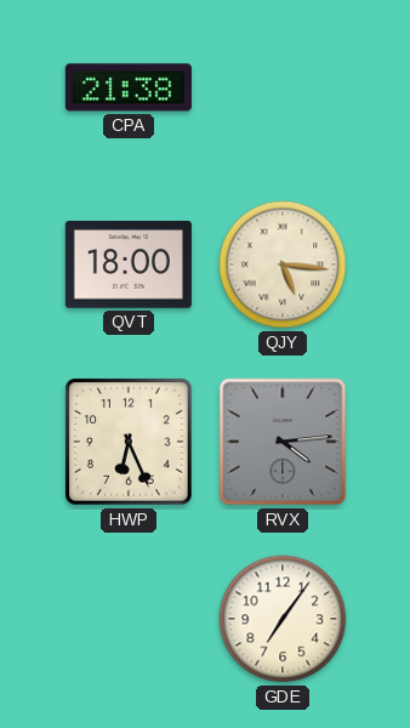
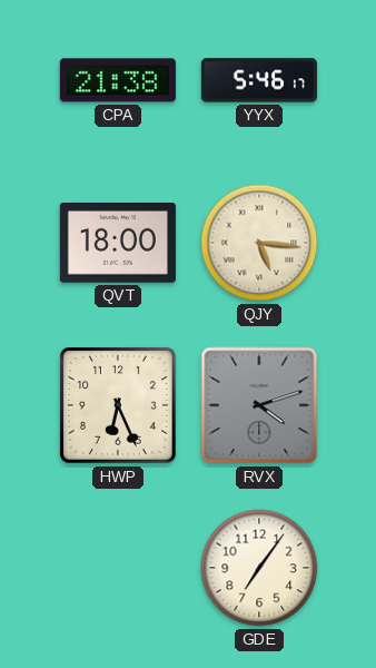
YYX: none -> 5:46 (259, 80)
RVX: 4:14 -> 4:12 (259, 405)
